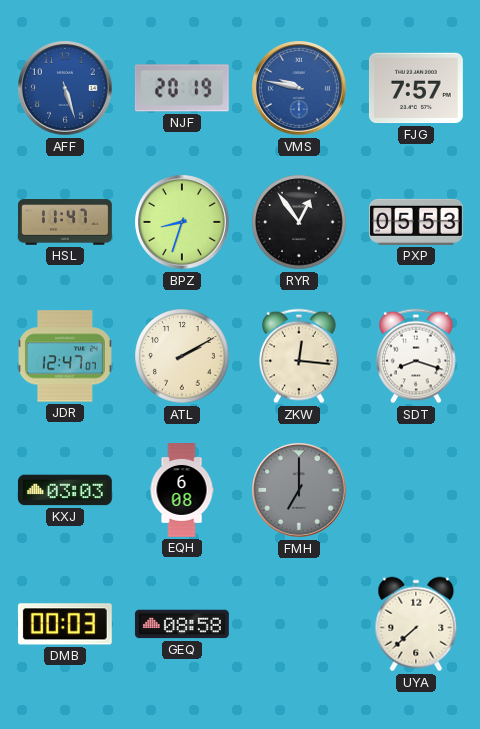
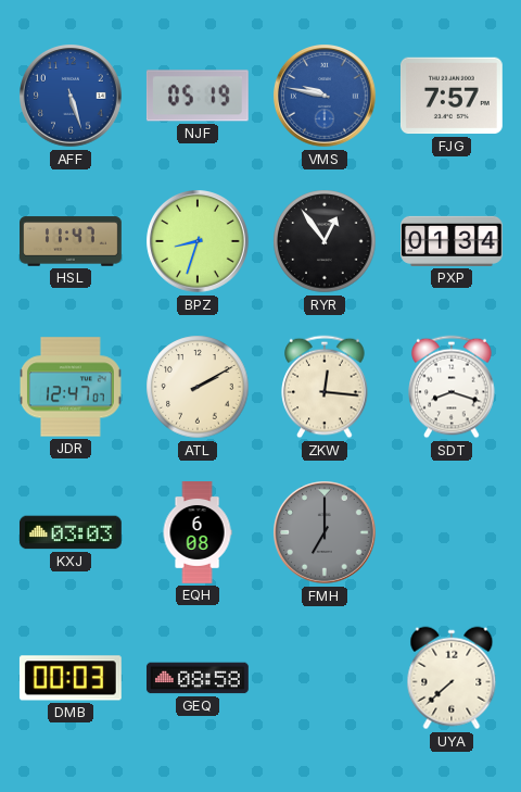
NJF: 20:19 -> 05:19 (198, 96)
PXP: 05:53 -> 01:34 (453, 241)
